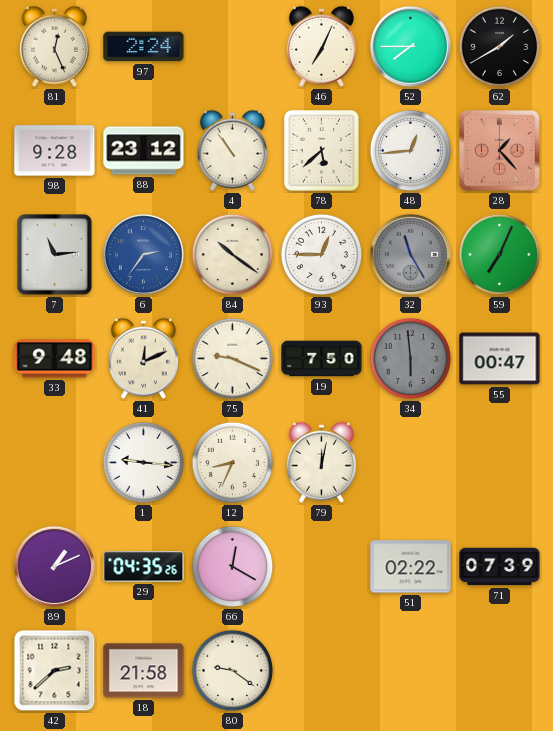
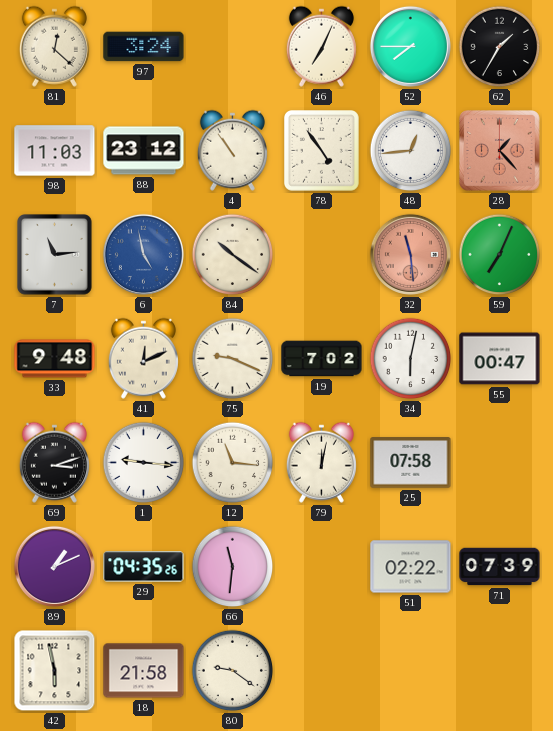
81: 12:26 -> 12:22 (54, 46)
97: 2:24 -> 3:24 (144, 47)
62: 1:40 -> 1:35 (500, 47)
98: 9:28 -> 11:03 (55, 151)
78: 5:38 -> 4:54 (322, 151)
6: 2:36 -> 4:58 (143, 254)
93: 12:45 -> none (322, 255)
32: 11:25 -> 11:29 (410, 254)
32 dial: grey -> salmon (410, 254)
19: 7:50 -> 7:02 (322, 359)
34: 5:59 -> 6:02 (411, 359)
34 dial: grey -> white (411, 359)
69: none -> 3:12 (54, 462)
12: 8:34 -> 11:16 (233, 463)
25: none -> 07:58 (411, 463)
66: 12:20 -> 11:31 (233, 567)
42: 2:38 -> 5:58 (55, 671)
